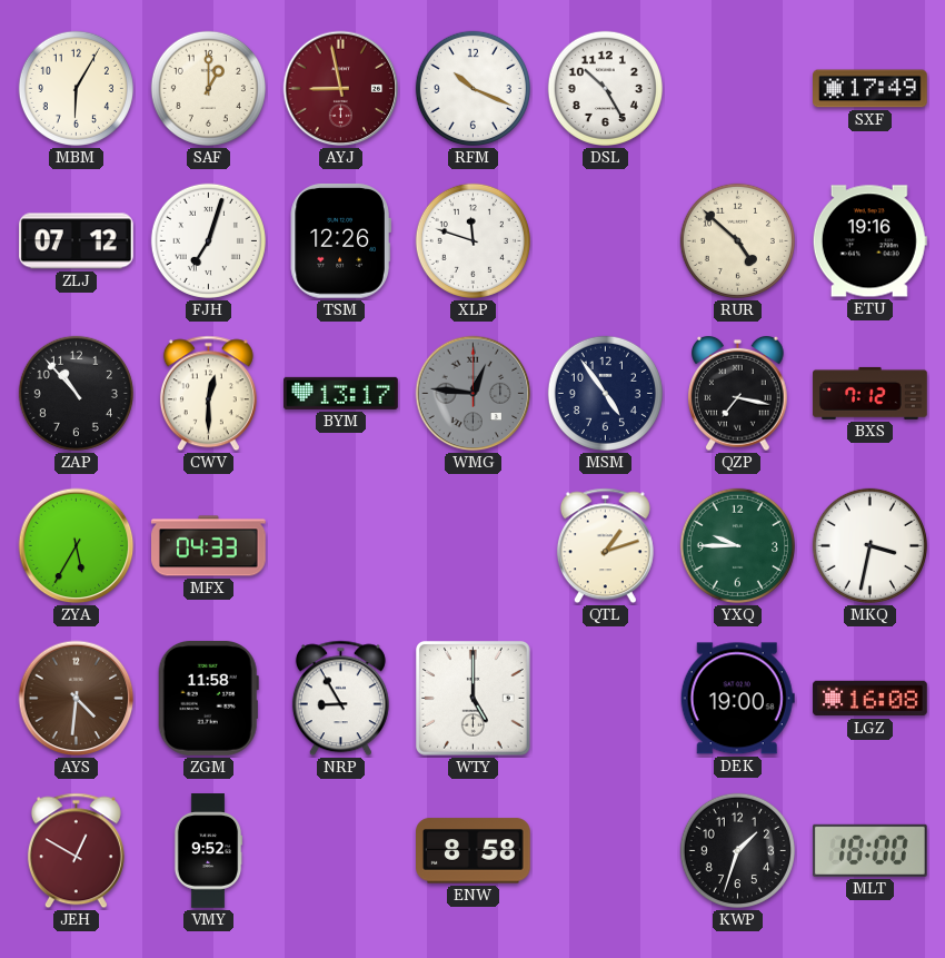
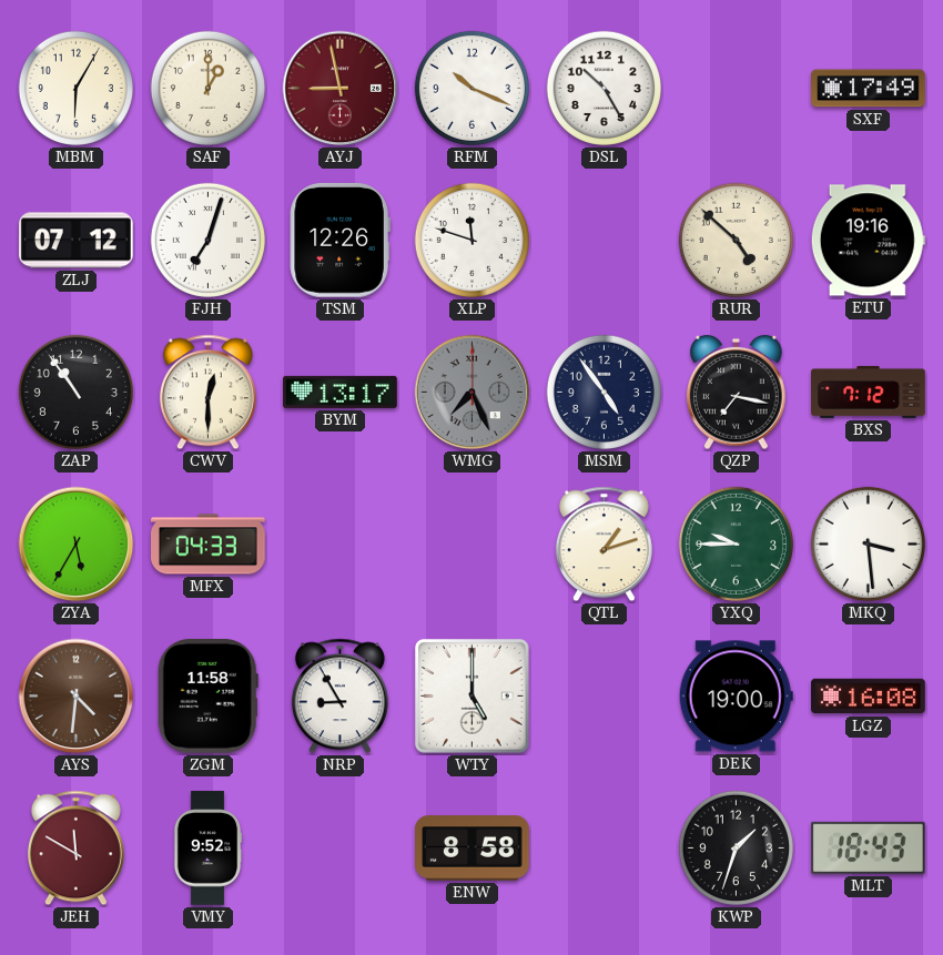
ZAP: 10:53 -> 10:54 (75, 392)
WMG: 12:46 -> 7:26 (473, 393)
MKQ: 3:32 -> 3:29 (868, 543)
JEH: 12:50 -> 11:50 (75, 849)
MLT: 18:00 -> 18:43 (869, 847)
